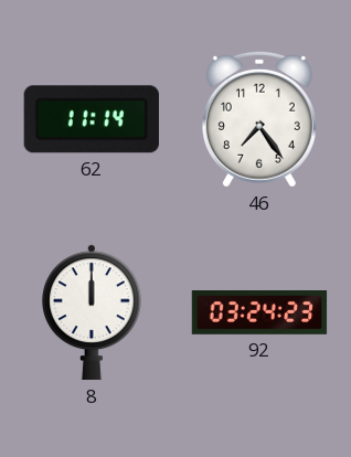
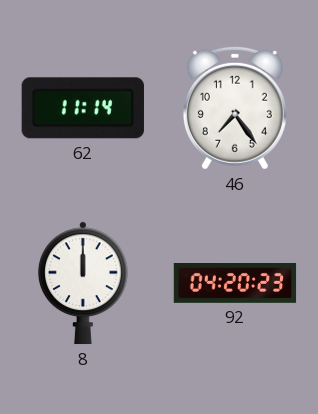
92: 03:24 -> 04:20 (235, 284)
